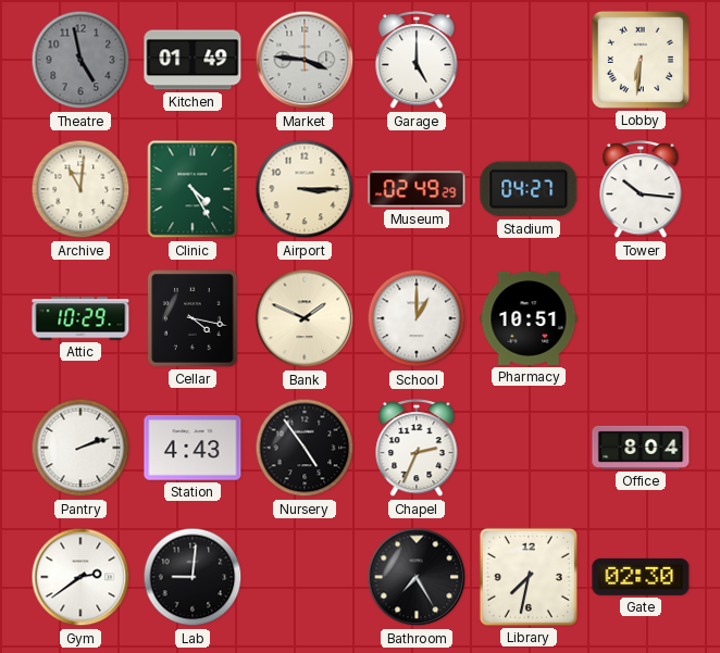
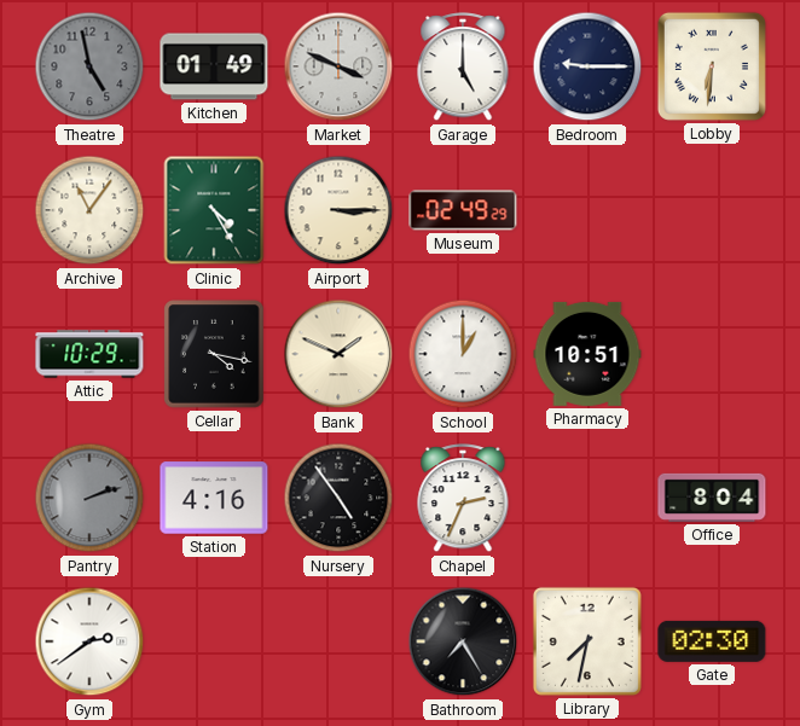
Market: 3:46 -> 3:49 (338, 66)
Bedroom: none -> 9:15 (587, 66)
Archive: 11:01 -> 11:06 (89, 210)
Stadium: 04:27 -> none (529, 189)
Tower: 10:16 -> none (641, 190)
Pantry dial: white -> grey (89, 498)
Station: 4:43 -> 4:16 (214, 498)
Lab: 9:01 -> none (193, 577)
